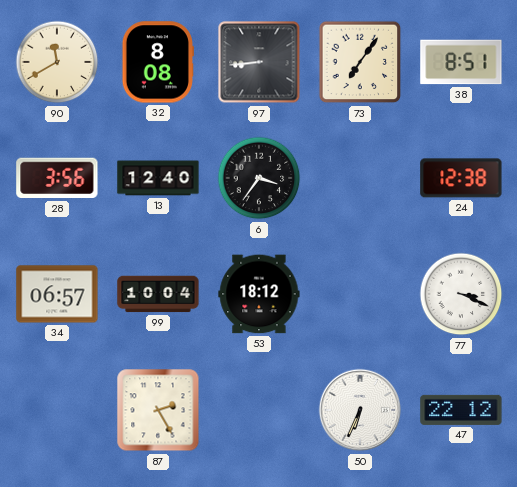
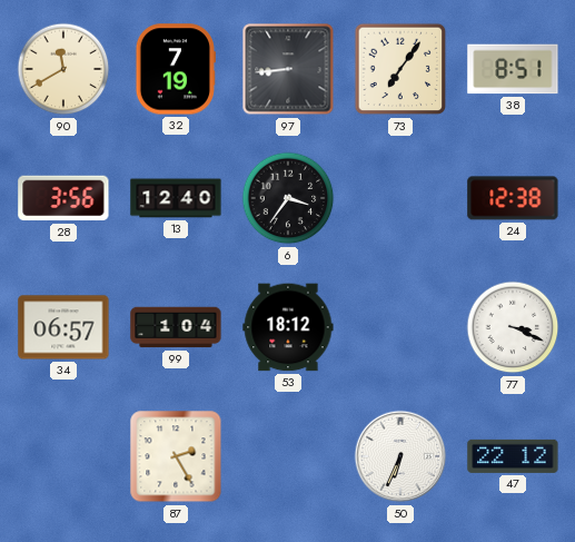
32: 8:08 -> 7:19 (175, 69)
99: 10:04 -> 1:04 (176, 327)
